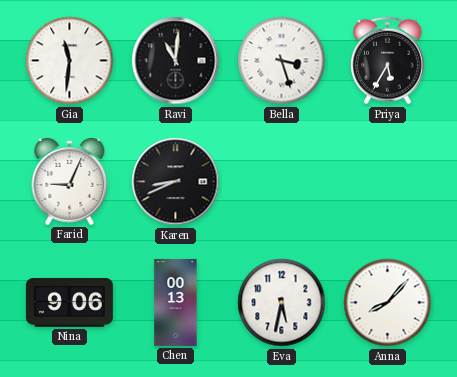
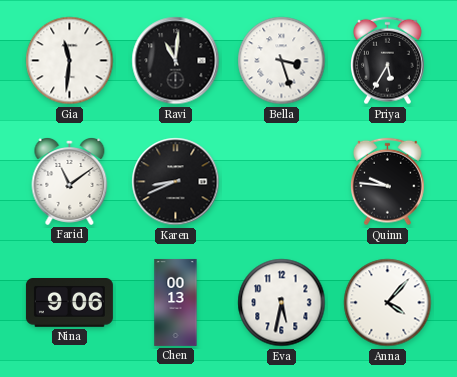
Farid: 9:04 -> 11:09 (70, 182)
Quinn: none -> 9:46 (388, 182)
Anna: 8:07 -> 4:07 (388, 303)
